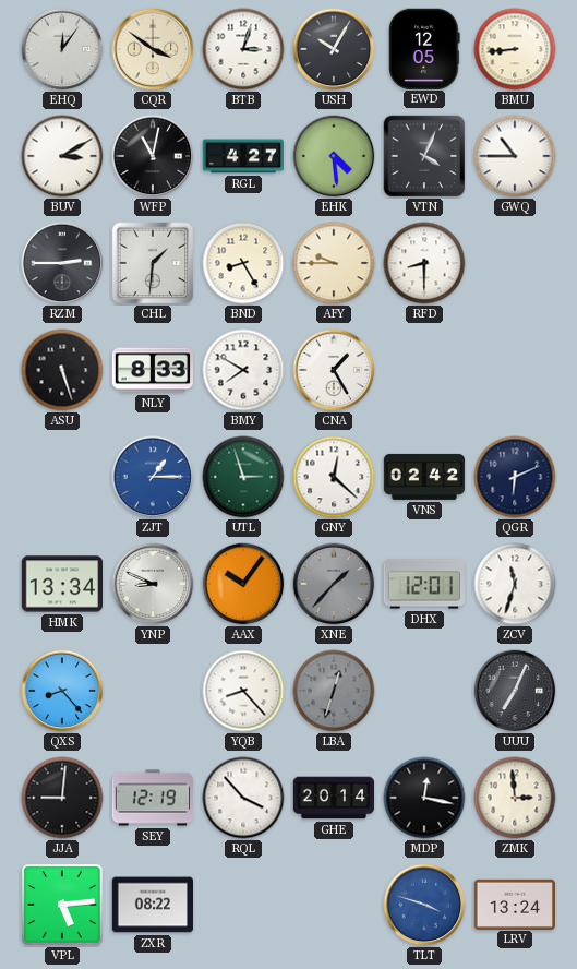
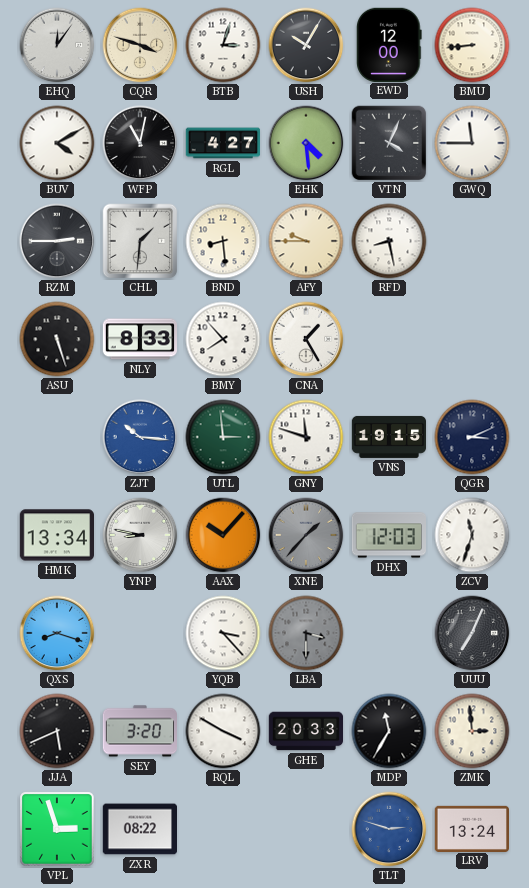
CQR: 3:51 -> 3:48 (140, 45)
EWD: 12:05 -> 12:00 (389, 44)
BUV: 3:10 -> 4:10 (57, 143)
GWQ: 10:45 -> 11:45 (472, 143)
BND: 8:25 -> 8:29 (223, 241)
RFD: 8:30 -> 8:28 (389, 241)
BMY: 7:50 -> 7:53 (223, 339)
ZJT: 1:15 -> 10:16 (140, 437)
UTL: 2:57 -> 2:59 (223, 437)
GNY: 12:22 -> 11:48 (306, 437)
VNS: 02:42 -> 19:15 (389, 437)
QGR: 6:11 -> 3:11 (472, 437)
YNP: 8:49 -> 8:47 (140, 535)
AAX: 10:06 -> 10:07 (223, 535)
DHX: 12:01 -> 12:03 (388, 535)
QXS: 8:23 -> 8:18 (57, 633)
YQB: 8:23 -> 3:23 (223, 633)
LBA: 12:33 -> 3:30 (306, 633)
JJA: 9:01 -> 5:41 (57, 731)
SEY: 12:19 -> 3:20 (139, 731)
RQL: 3:53 -> 3:50 (223, 731)
GHE: 20:14 -> 20:33 (306, 731)
MDP: 12:17 -> 11:35 (389, 731)
VPL: 5:14 -> 2:57 (57, 829)
TLT: 3:48 -> 2:48 (389, 829)
